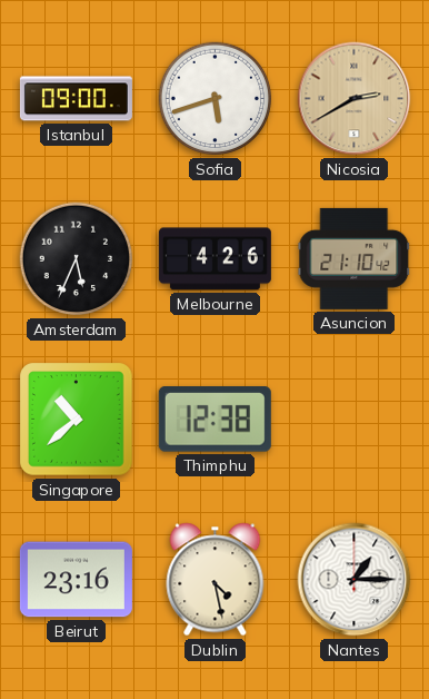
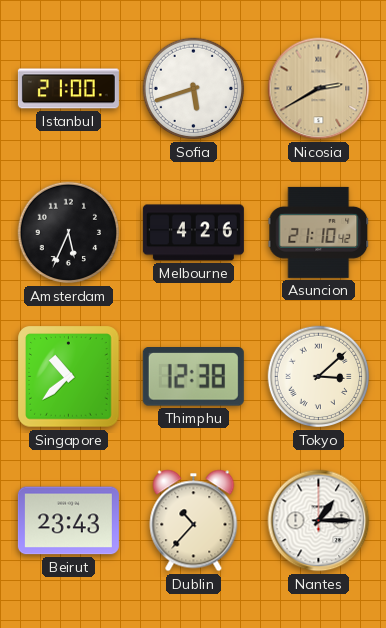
Istanbul: 09:00 -> 21:00 (68, 89)
Tokyo: none -> 3:08 (319, 377)
Beirut: 23:16 -> 23:43 (68, 521)
Dublin: 4:28 -> 10:37 (194, 521)
